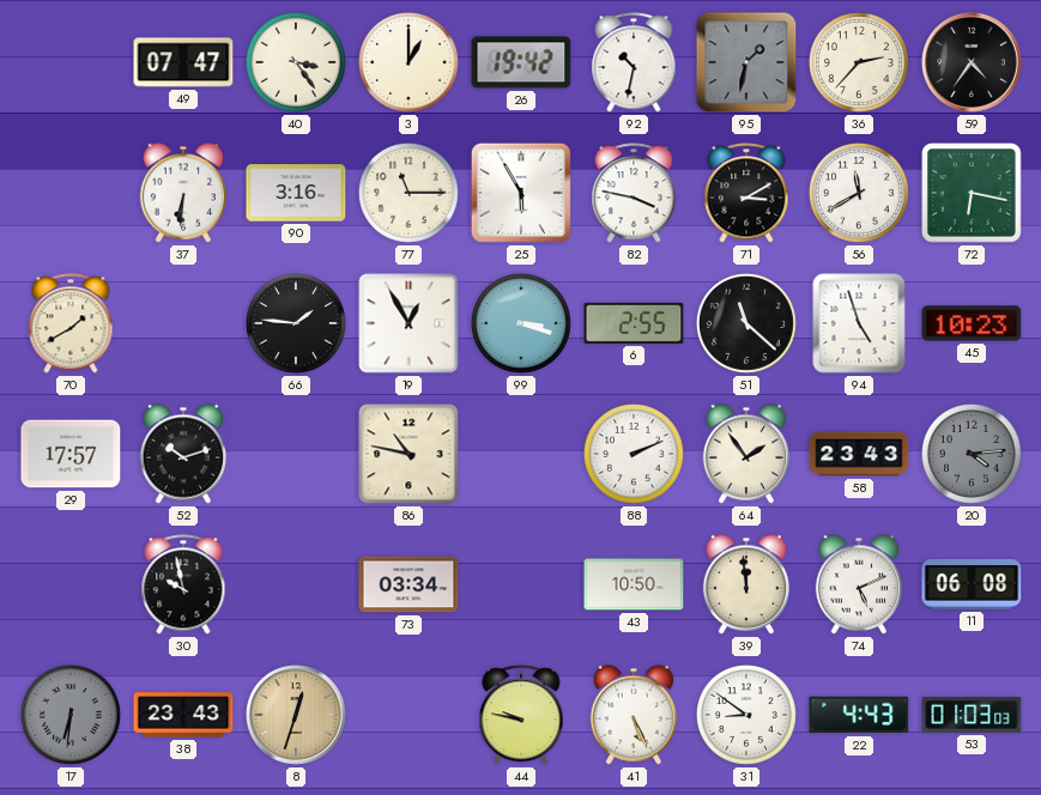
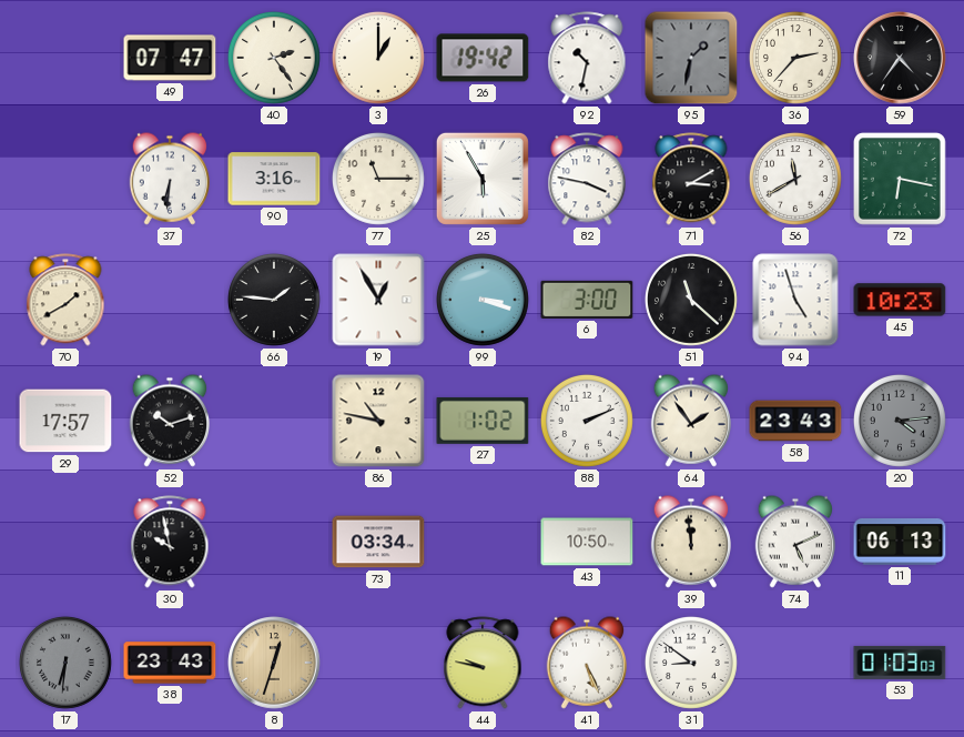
40: 3:24 -> 2:24 (274, 58)
6: 2:55 -> 3:00 (587, 300)
27: none -> 1:02 (483, 421)
11: 06:08 -> 06:13 (900, 543)
22: 4:43 -> none (859, 715)
